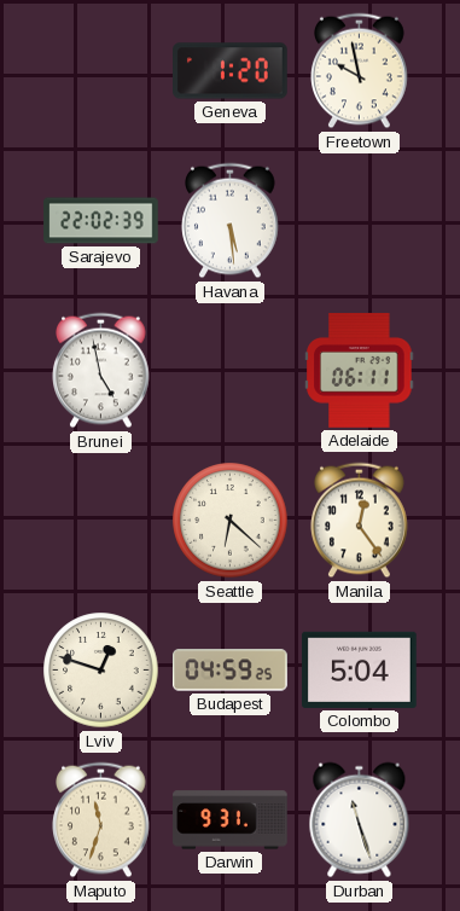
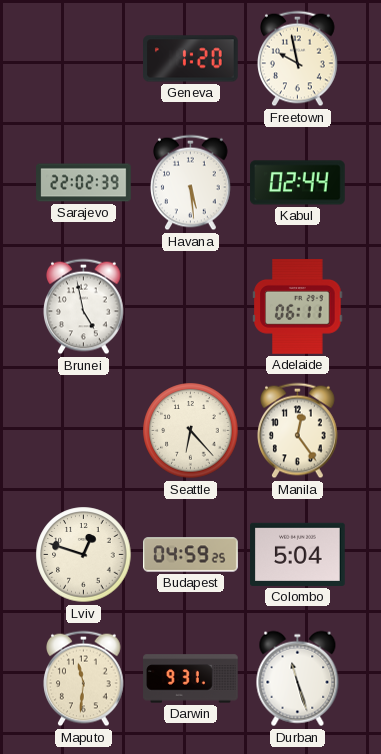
Kabul: none -> 02:44 (298, 183)
Seattle: 6:22 -> 6:23 (191, 431)
Maputo: 11:33 -> 11:31 (84, 679)
